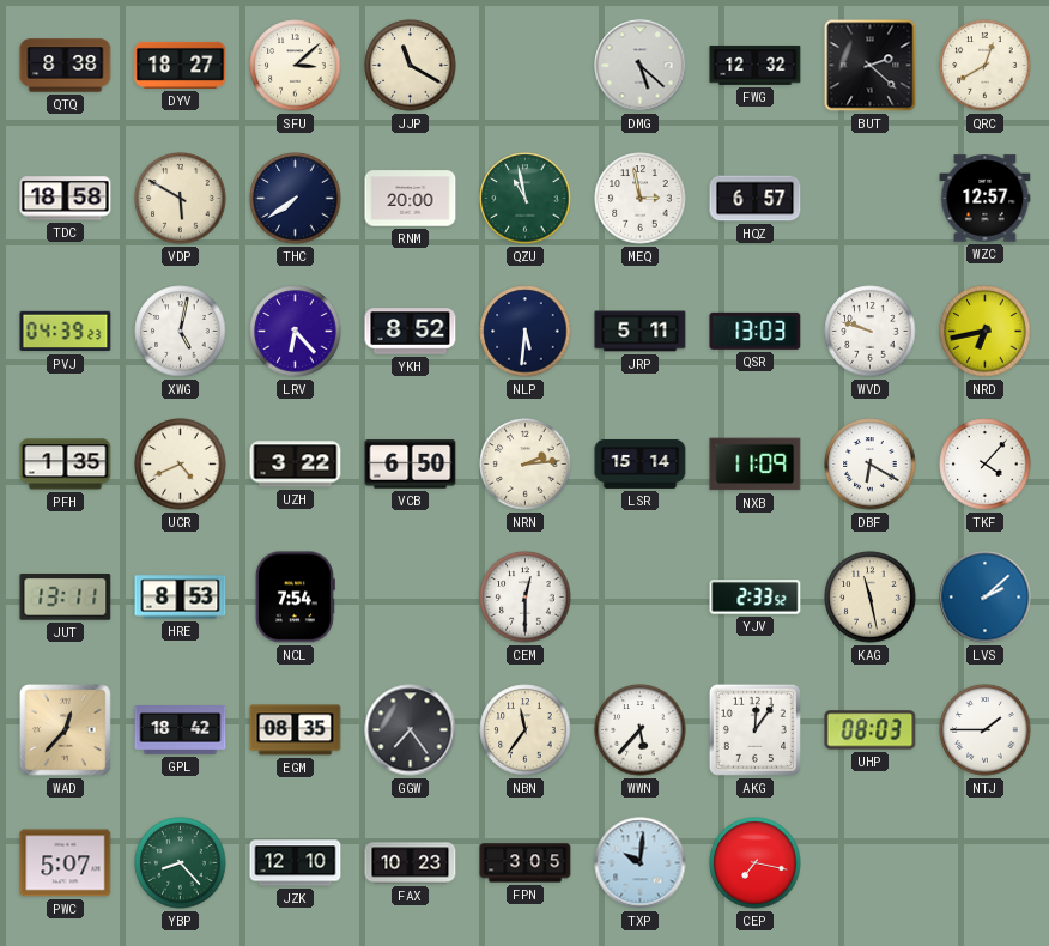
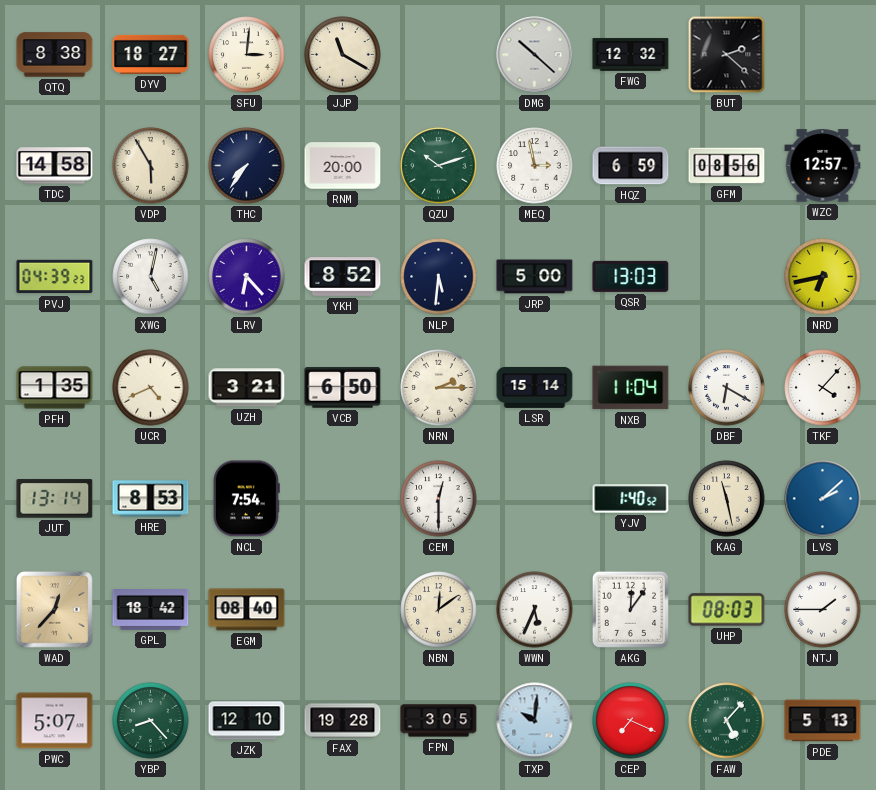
SFU: 3:08 -> 3:01 (247, 55)
DMG: 5:22 -> 10:22 (535, 55)
QRC: 12:40 -> none (986, 66)
TDC: 18:58 -> 14:58 (55, 166)
VDP: 5:50 -> 5:55 (151, 166)
THC: 7:39 -> 7:36 (247, 166)
QZU: 10:58 -> 10:12 (439, 166)
HQZ: 6:57 -> 6:59 (631, 166)
GFM: none -> 08:56 (727, 166)
JRP: 5:11 -> 5:00 (535, 277)
WVD: 9:48 -> none (871, 332)
UZH: 3:22 -> 3:21 (247, 388)
NRN: 2:14 -> 2:15 (439, 388)
NXB: 11:09 -> 11:04 (631, 388)
JUT: 13:11 -> 13:14 (55, 499)
YJV: 2:33 -> 1:40 (631, 499)
EGM: 08:35 -> 08:40 (247, 610)
GGW: 7:24 -> none (411, 730)
NBN: 11:36 -> 12:09 (439, 610)
WWN: 5:37 -> 5:34 (535, 610)
FAX: 10:23 -> 19:28 (343, 721)
CEP: 7:17 -> 7:19 (631, 721)
FAW: none -> 5:07 (727, 721)
PDE: none -> 5:13 (823, 721)
